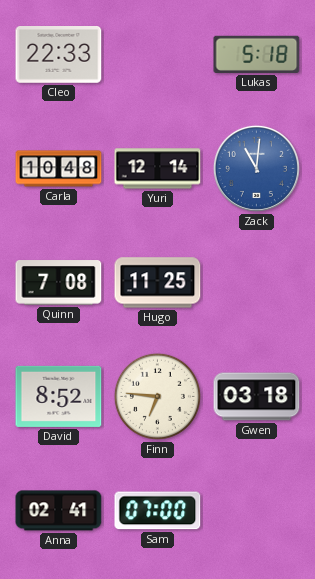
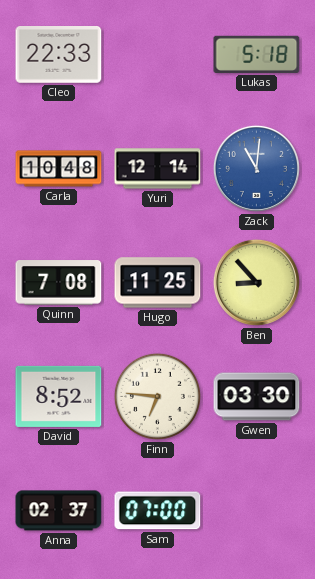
Ben: none -> 8:53 (256, 282)
Gwen: 03:18 -> 03:30 (257, 397)
Anna: 02:41 -> 02:37 (59, 511)
